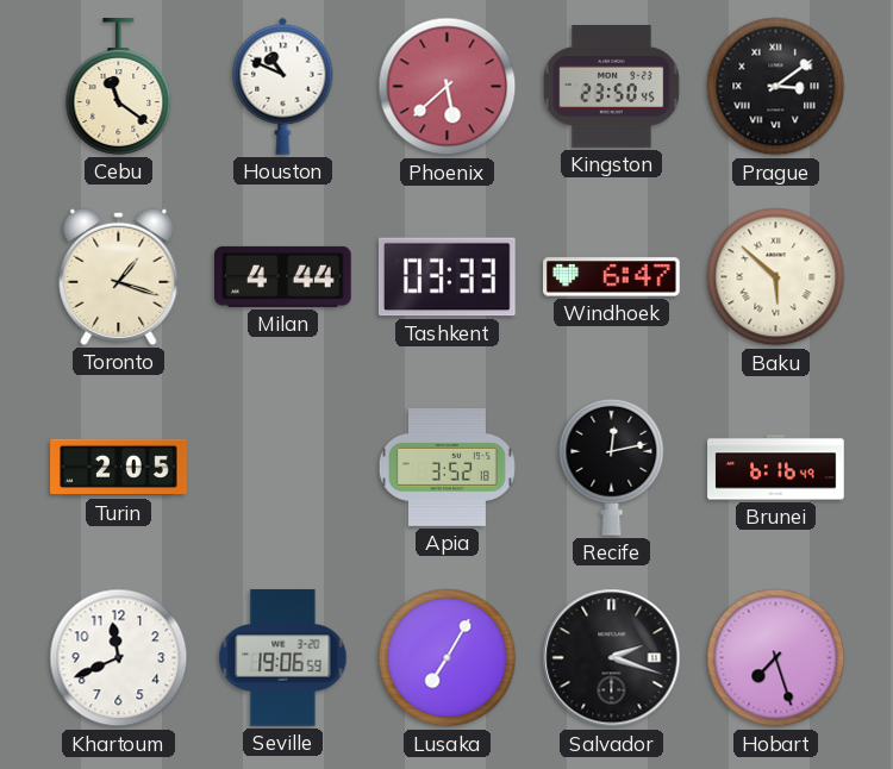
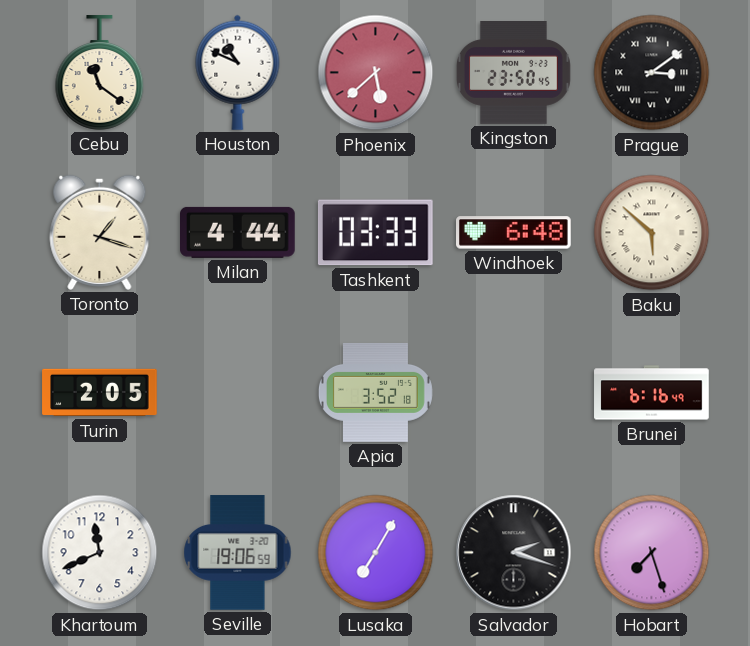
Windhoek: 6:47 -> 6:48 (514, 233)
Recife: 12:13 -> none (612, 467)
